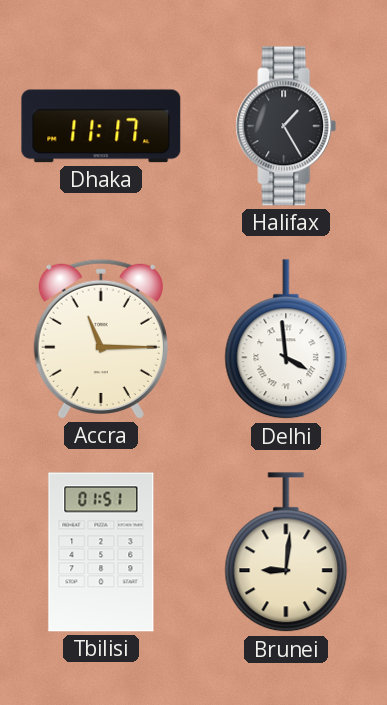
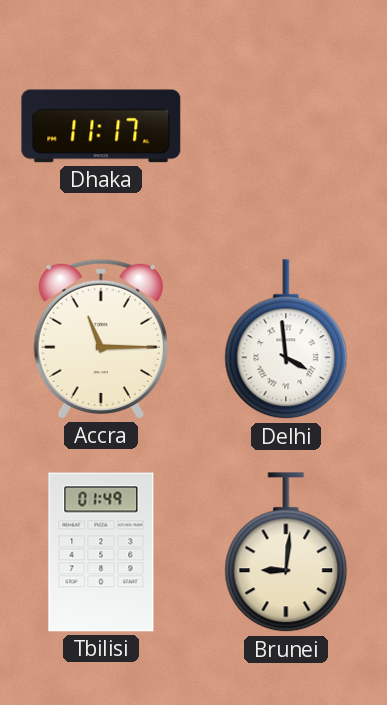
Halifax: 1:25 -> none (286, 126)
Tbilisi: 01:51 -> 01:49 (101, 552)
